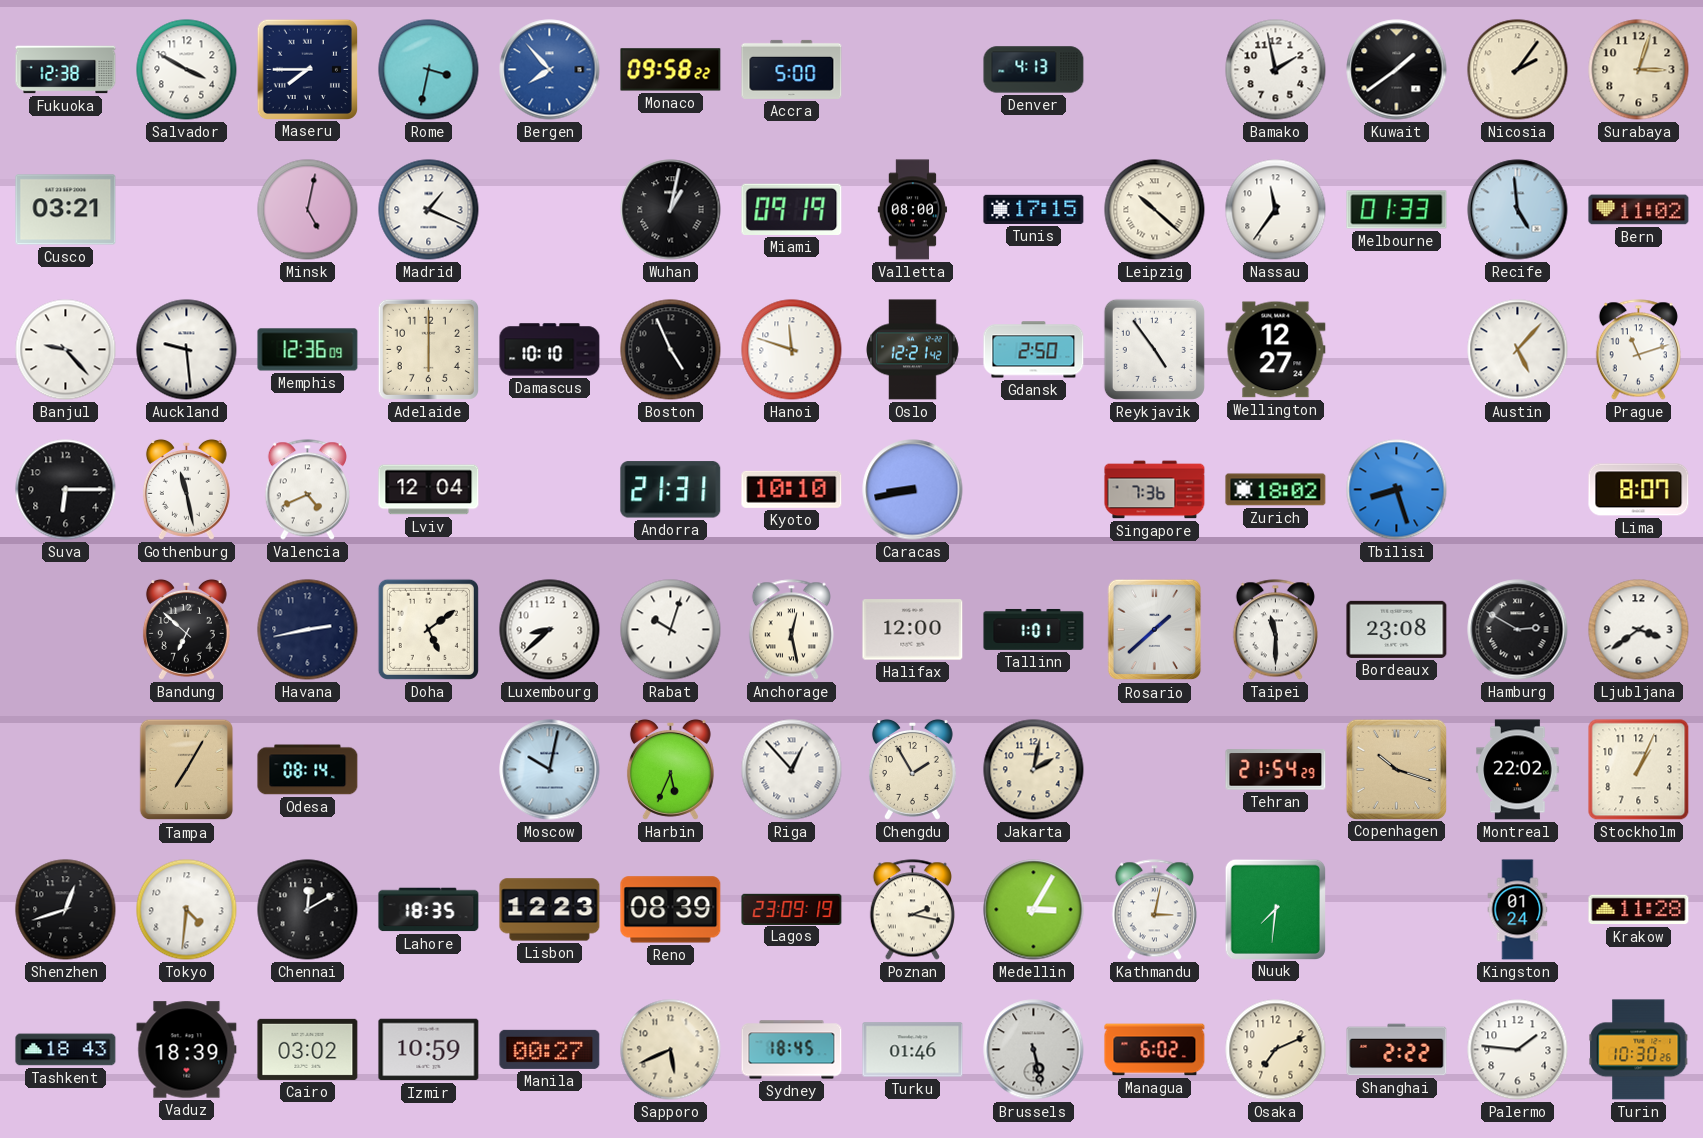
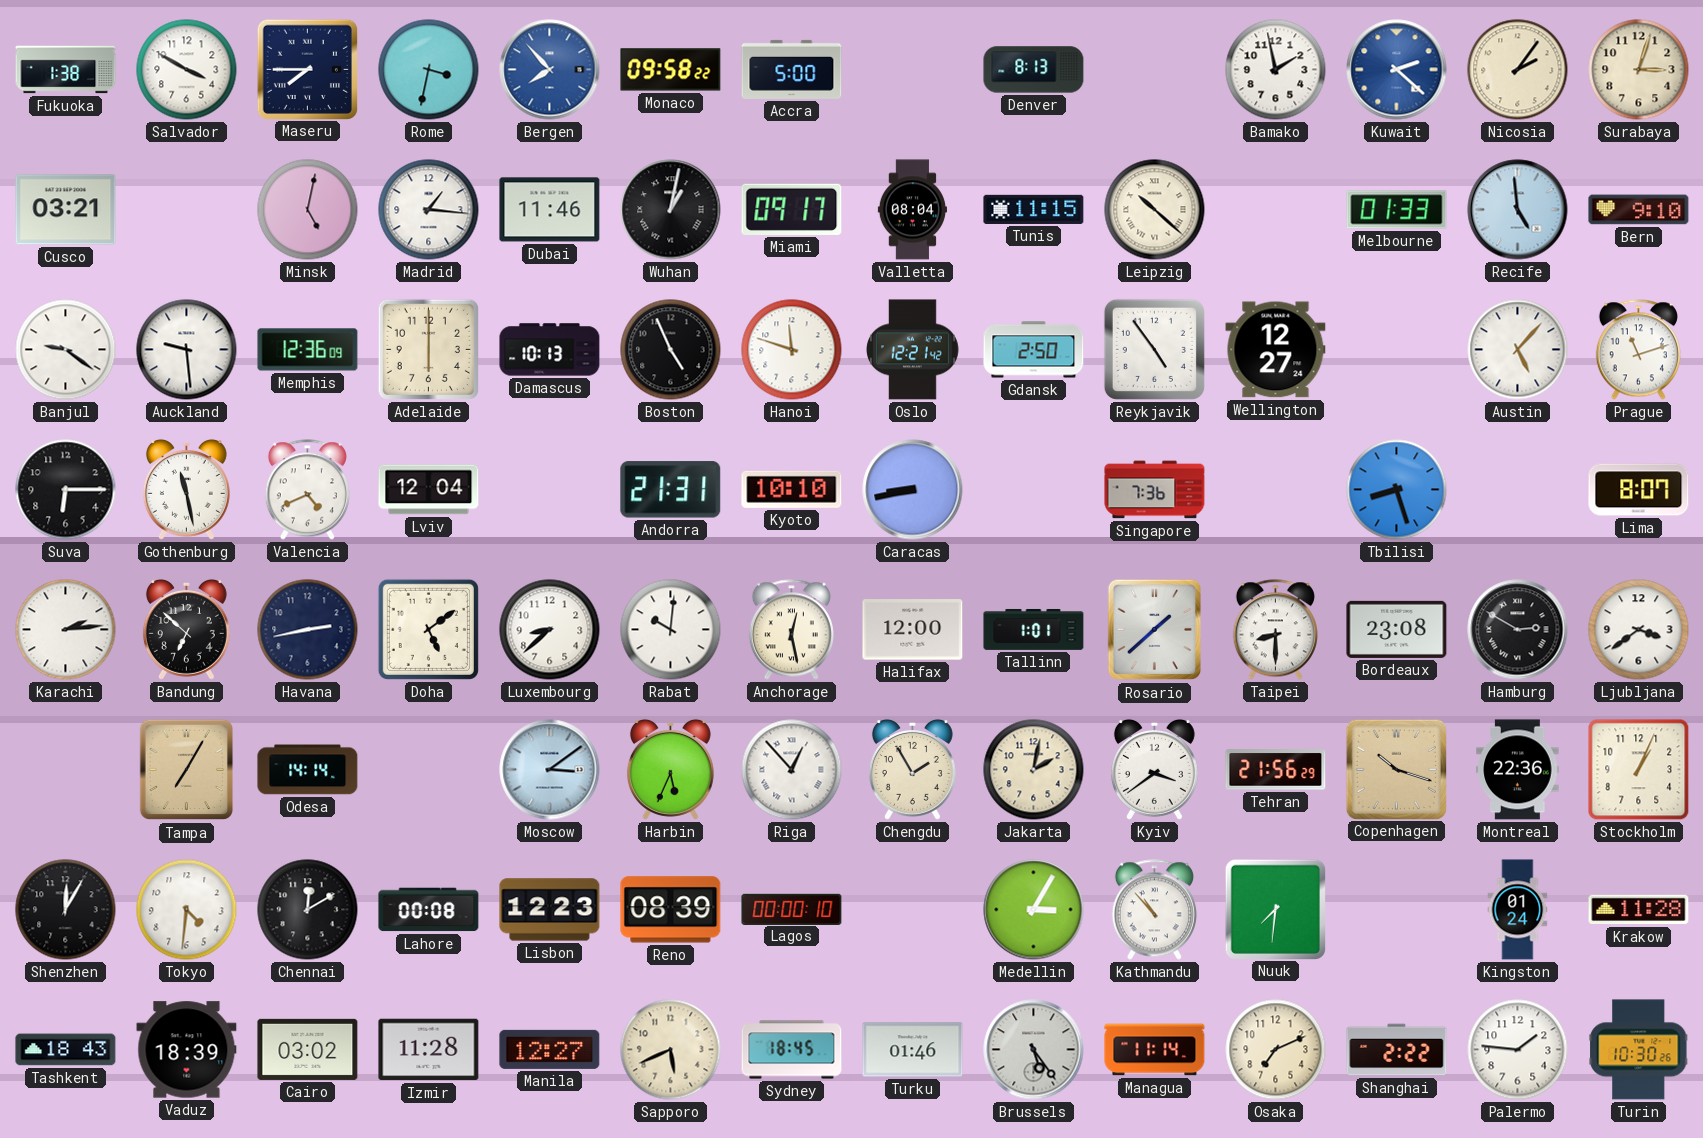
Fukuoka: 12:38 -> 1:38 (66, 70)
Denver: 4:13 -> 8:13 (1034, 70)
Kuwait: 1:39 -> 2:22 (1397, 70)
Kuwait dial: black -> blue (1397, 70)
Madrid: 1:19 -> 1:16 (429, 210)
Dubai: none -> 11:46 (550, 210)
Miami: 09:19 -> 09:17 (792, 209)
Valletta: 08:00 -> 08:04 (912, 210)
Tunis: 17:15 -> 11:15 (1034, 209)
Nassau: 11:36 -> none (1276, 210)
Bern: 11:02 -> 9:10 (1639, 210)
Banjul: 9:23 -> 9:21 (66, 350)
Damascus: 10:10 -> 10:13 (550, 350)
Zurich: 18:02 -> none (1276, 490)
Karachi: none -> 2:14 (66, 630)
Rabat: 10:03 -> 10:01 (671, 630)
Taipei: 11:30 -> 8:30 (1275, 630)
Odesa: 08:14 -> 14:14 (308, 770)
Moscow: 10:02 -> 3:09 (550, 770)
Kyiv: none -> 3:39 (1154, 769)
Tehran: 21:54 -> 21:56 (1276, 770)
Montreal: 22:02 -> 22:36 (1518, 770)
Shenzhen: 12:42 -> 12:05 (66, 910)
Lahore: 18:35 -> 00:08 (429, 910)
Lagos: 23:09 -> 00:00 (792, 909)
Poznan: 2:17 -> none (912, 910)
Kathmandu: 3:02 -> 10:53 (1154, 910)
Izmir: 10:59 -> 11:28 (429, 1050)
Manila: 00:27 -> 12:27 (550, 1049)
Brussels: 5:28 -> 5:24 (1034, 1050)
Managua: 6:02 -> 11:14 (1155, 1050)
